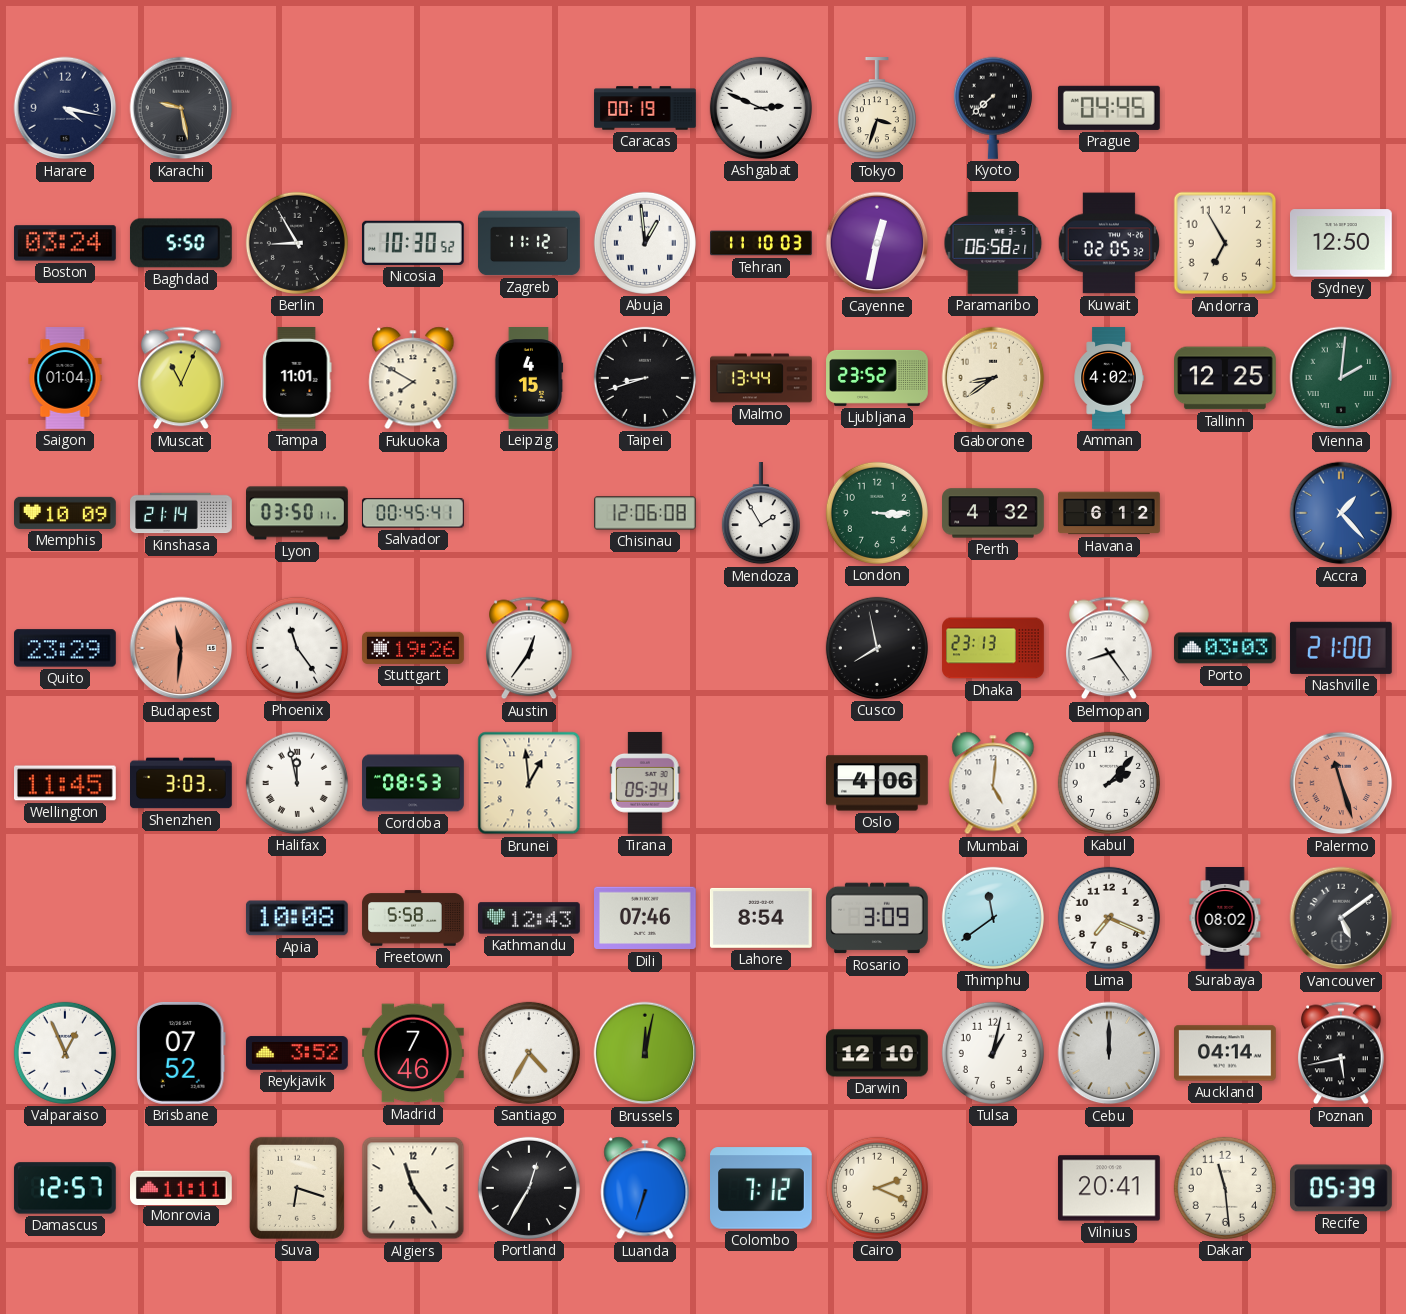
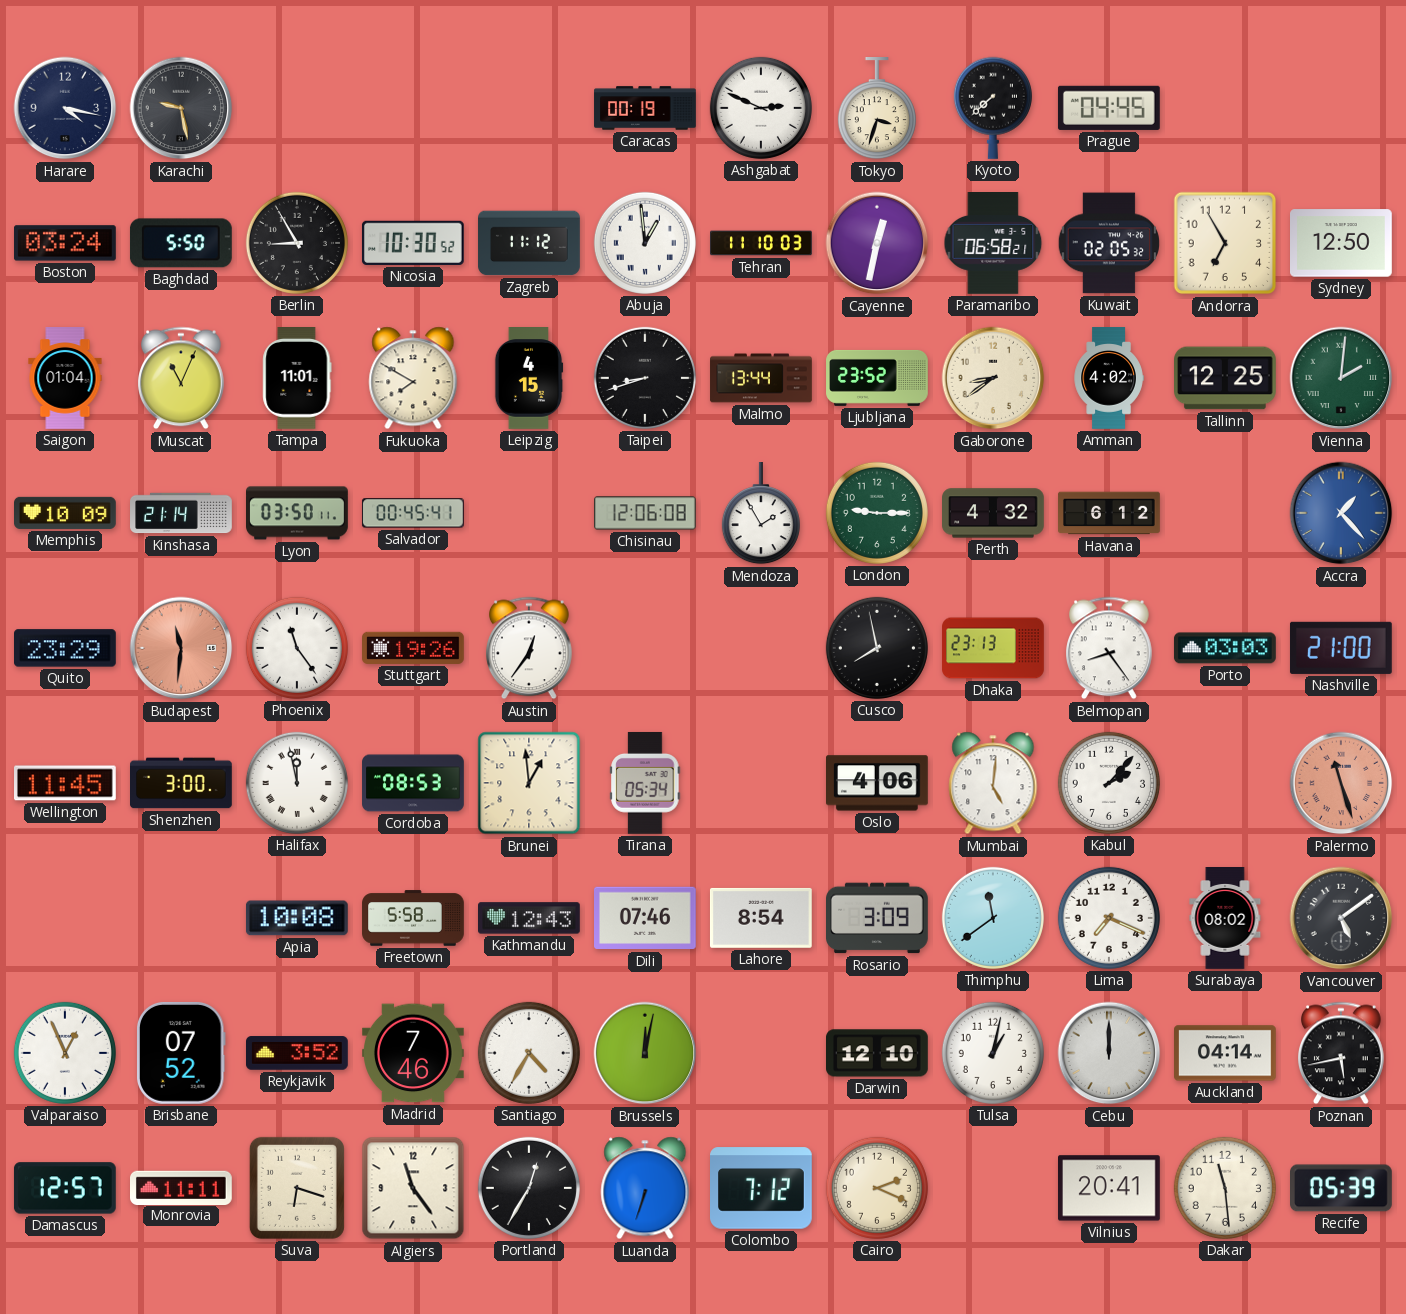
London: 3:15 -> 9:15 (877, 513)
Shenzhen: 3:03 -> 3:00 (182, 783)
